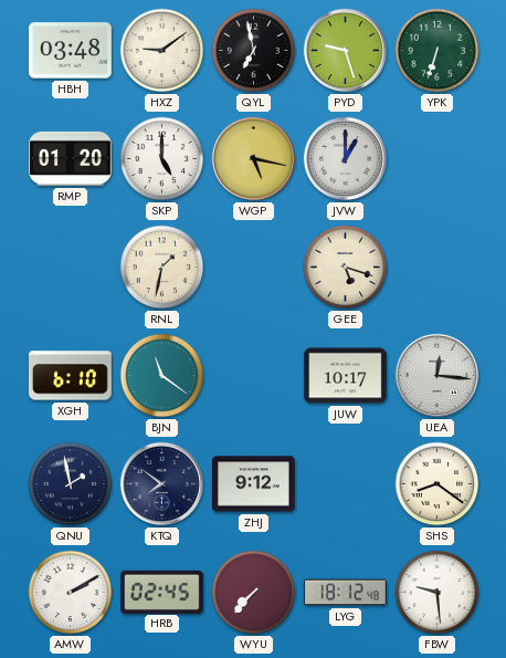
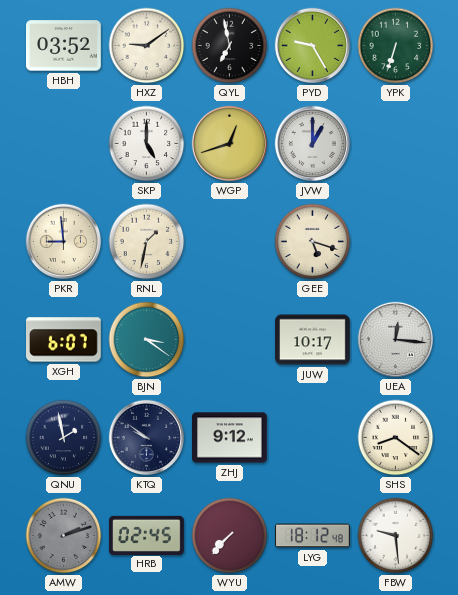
HBH: 03:48 -> 03:52 (64, 46)
PYD: 9:27 -> 9:25 (312, 45)
RMP: 01:20 -> none (71, 158)
WGP: 5:17 -> 12:42 (229, 143)
PKR: none -> 8:59 (63, 241)
XGH: 6:10 -> 6:07 (64, 340)
BJN: 11:21 -> 3:21 (147, 340)
KTQ: 7:51 -> 9:51 (146, 437)
AMW: 2:10 -> 2:12 (64, 536)
AMW dial: white -> grey (64, 536)
